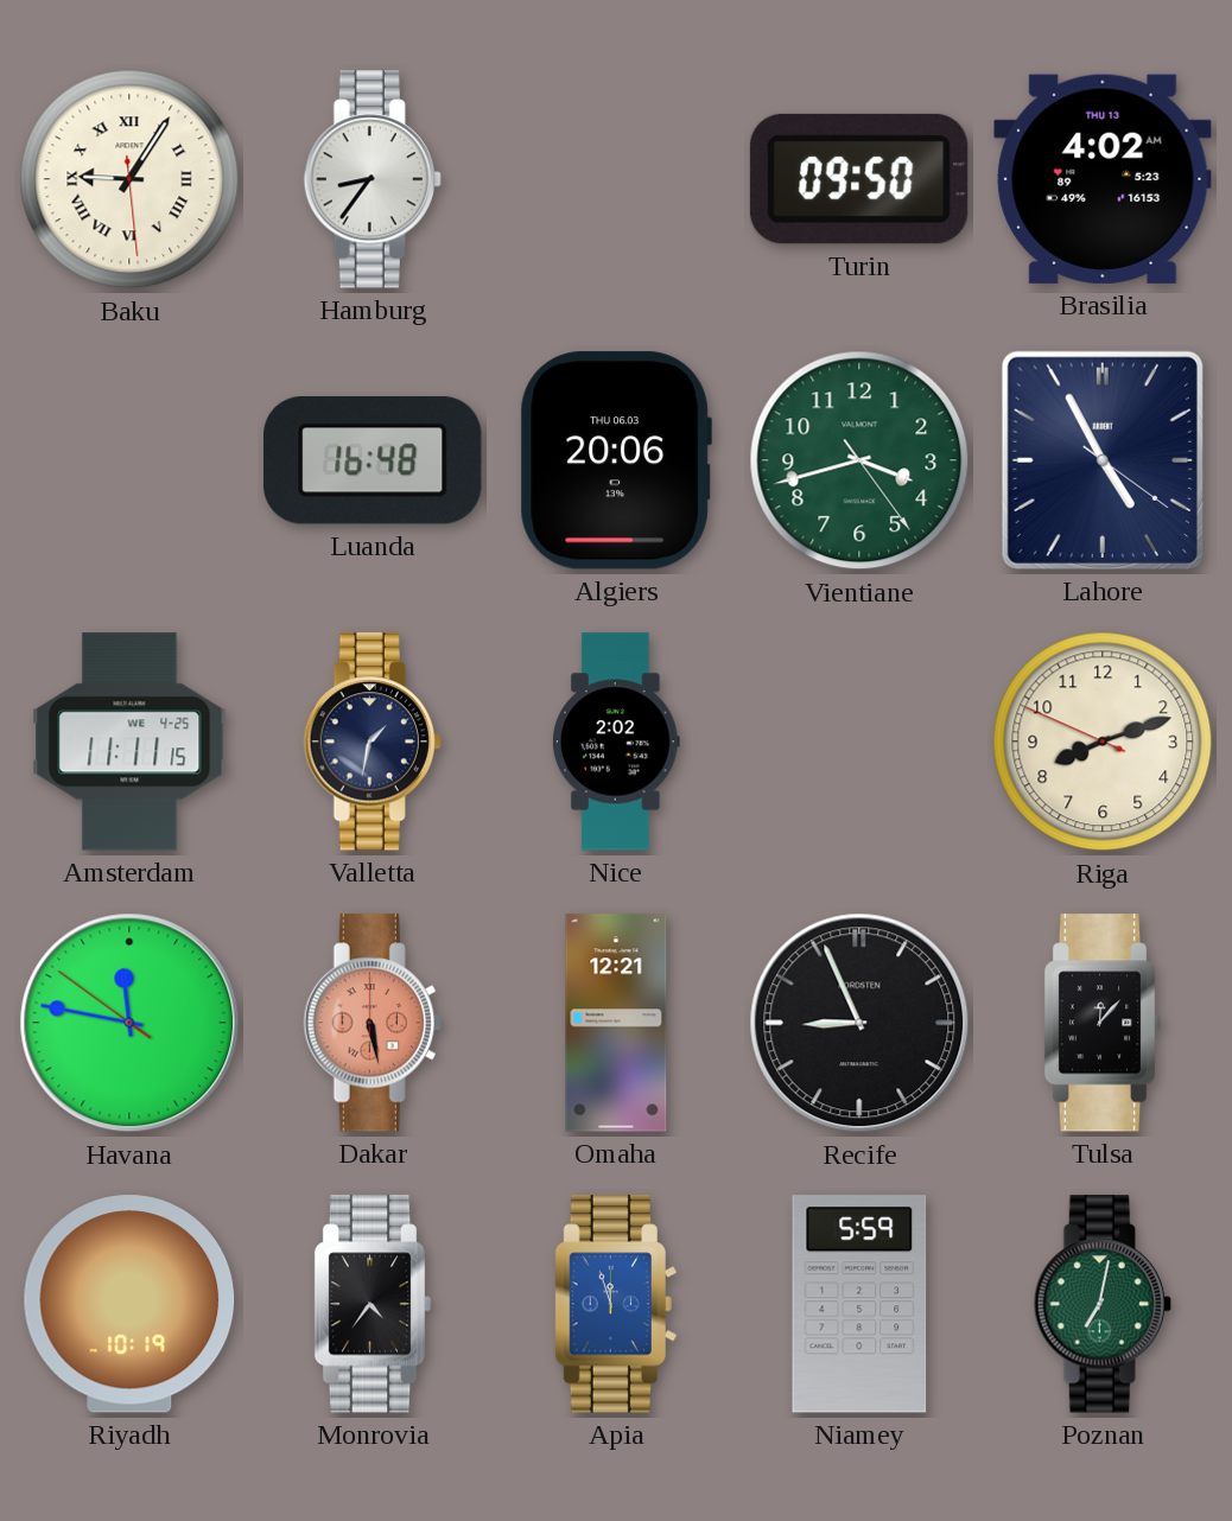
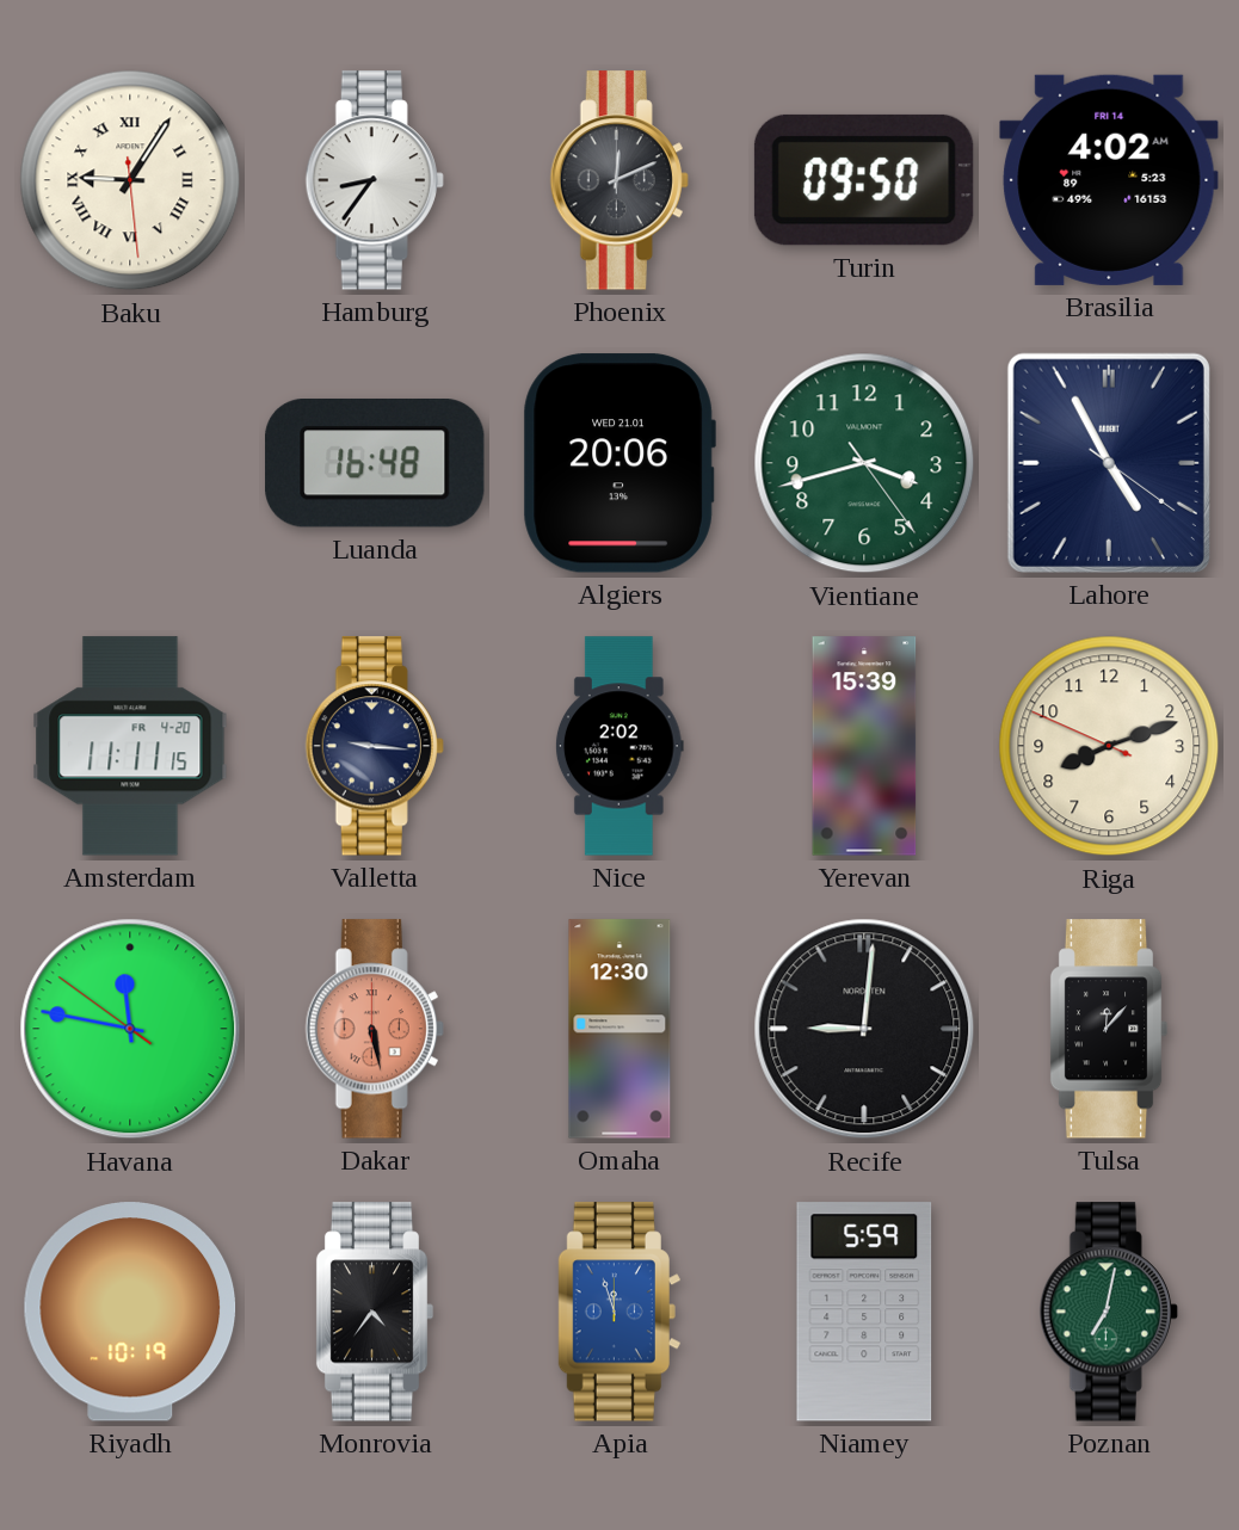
Phoenix: none -> 12:11 (619, 180)
Brasilia date: THU 13 -> FRI 14 (1109, 180)
Algiers date: THU 06.03 -> WED 21.01 (619, 463)
Amsterdam date: WE 4-25 -> FR 4-20 (130, 746)
Valletta: 1:32 -> 9:16 (375, 746)
Yerevan: none -> 15:39 (864, 746)
Omaha: 12:21 -> 12:30 (619, 1029)
Recife: 8:56 -> 9:01 (864, 1029)
